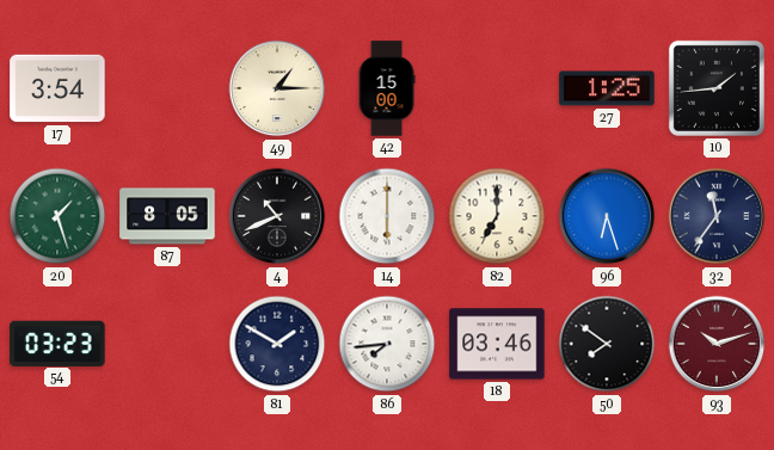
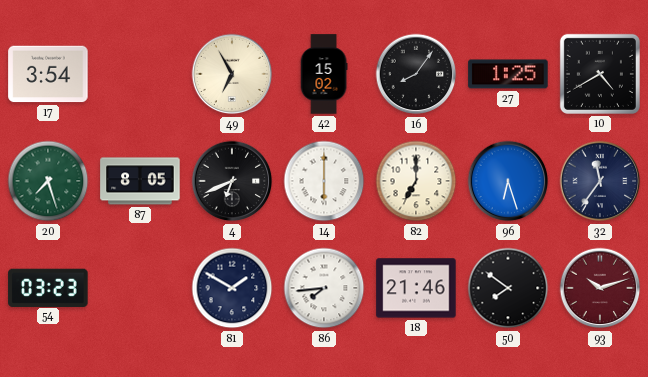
49: 1:15 -> 6:55 (232, 74)
42: 15:00 -> 15:02 (324, 74)
16: none -> 8:06 (416, 74)
10: 1:44 -> 4:40 (600, 74)
20: 1:27 -> 7:27 (48, 181)
4: 10:41 -> 6:41 (232, 181)
18: 03:46 -> 21:46 (416, 288)
